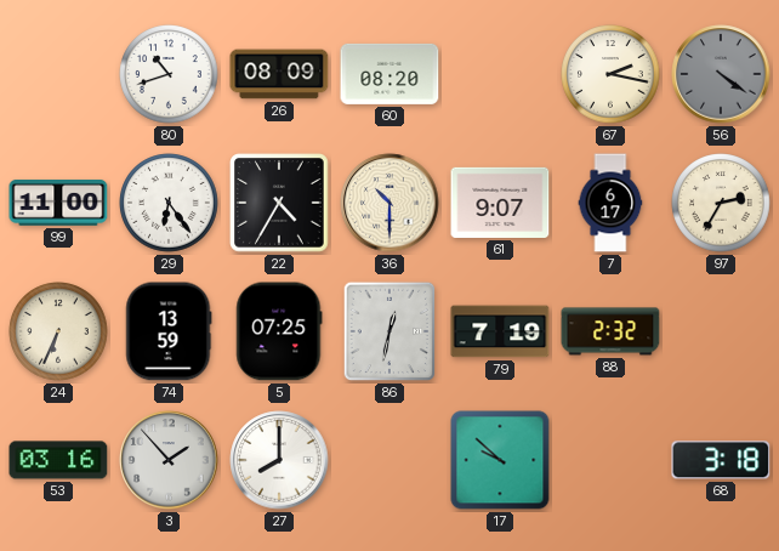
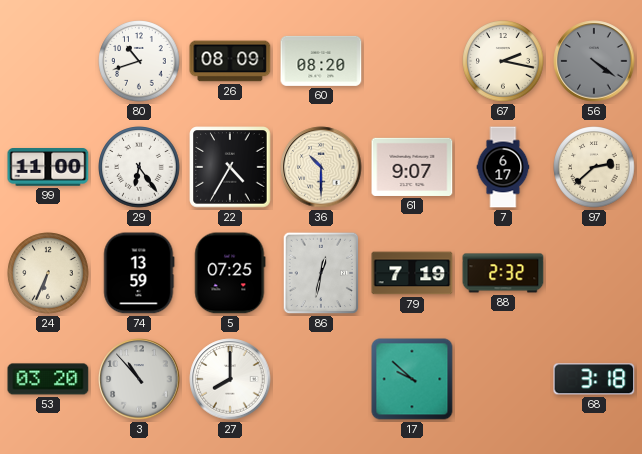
97: 2:35 -> 2:38 (594, 167)
53: 03:16 -> 03:20 (48, 379)
3: 1:53 -> 10:53 (139, 379)
